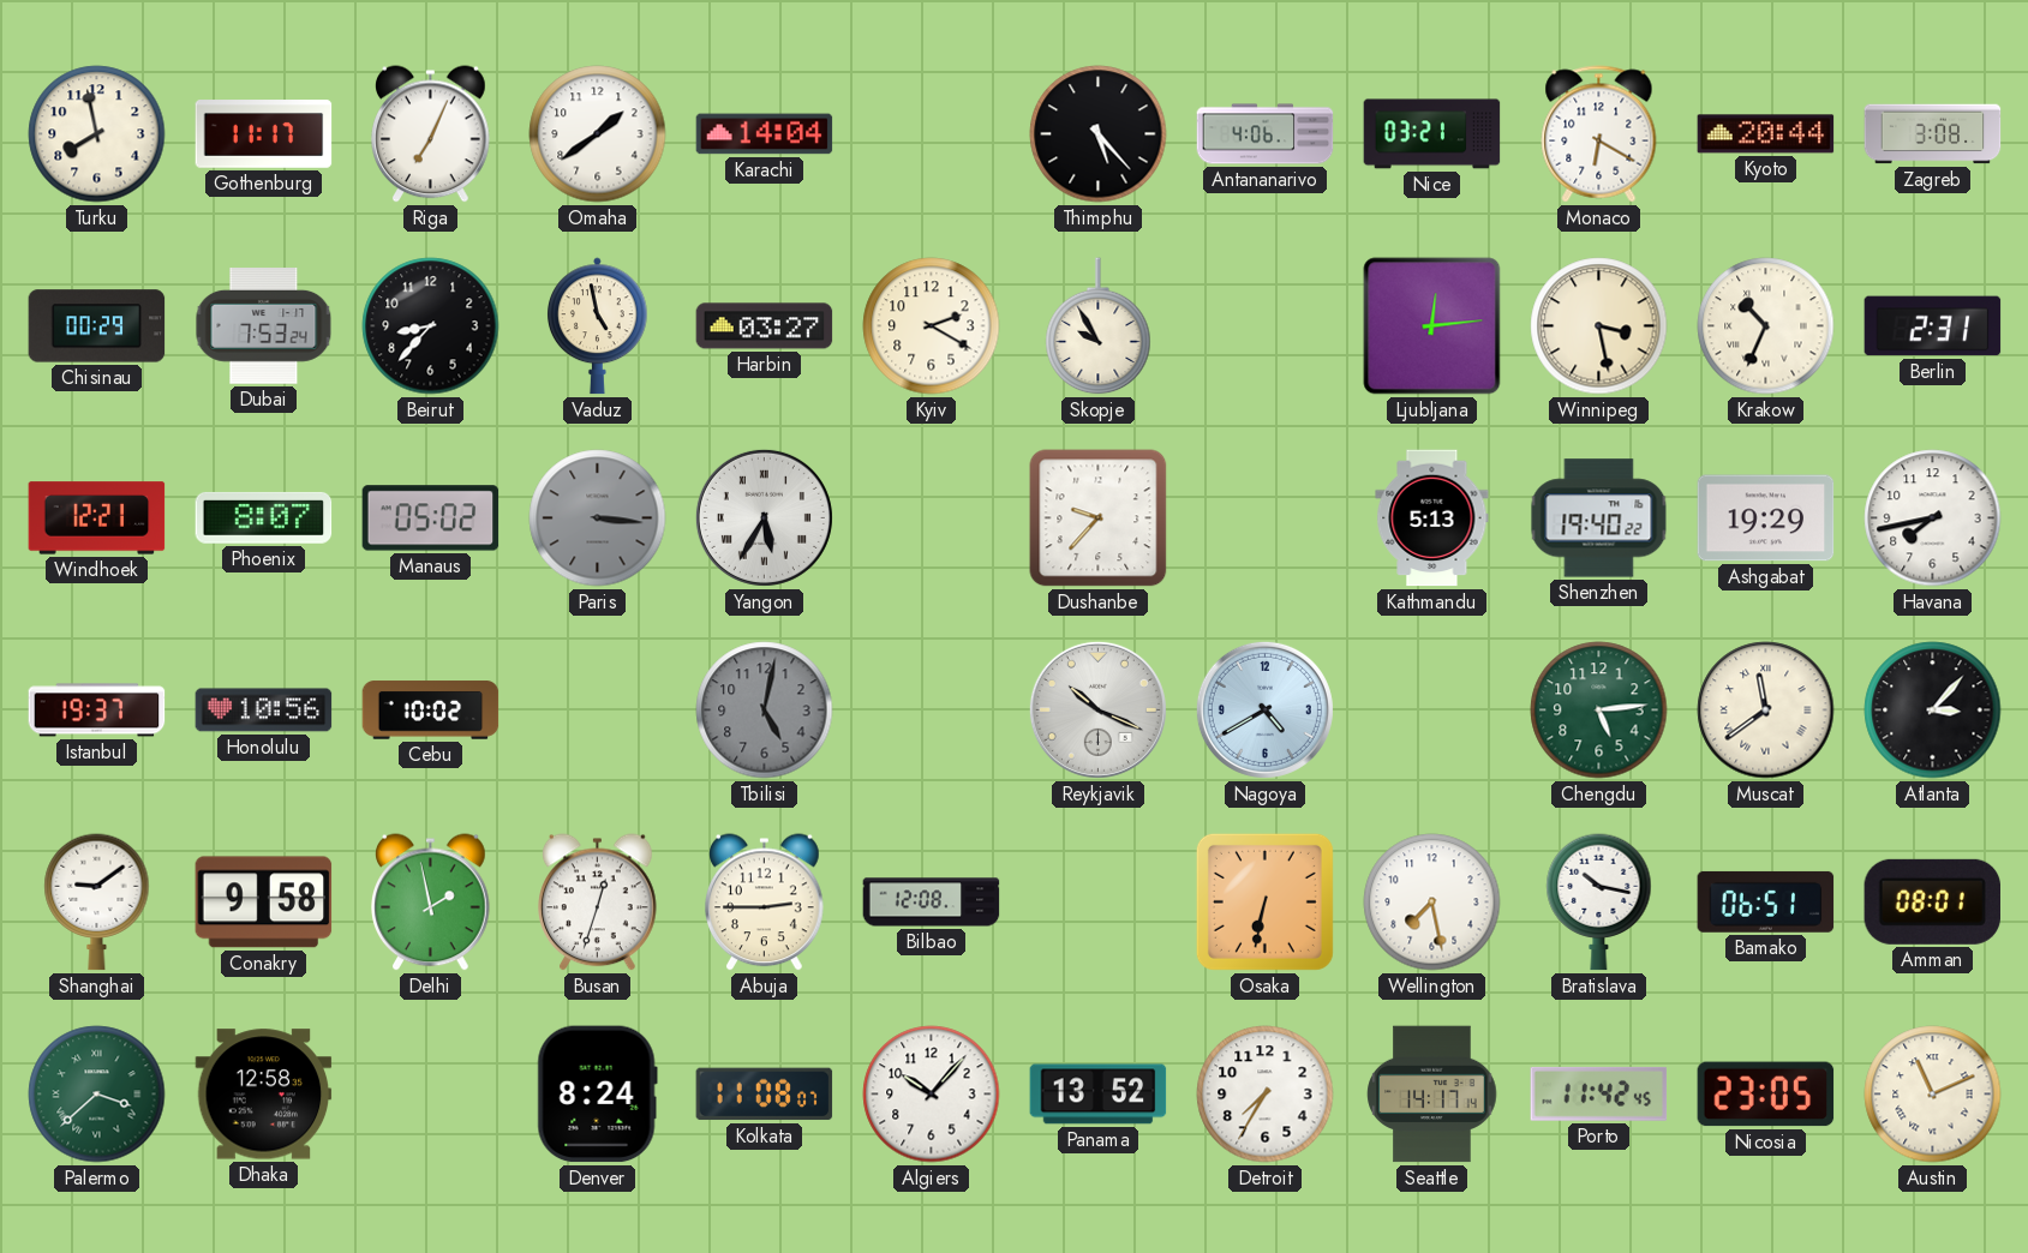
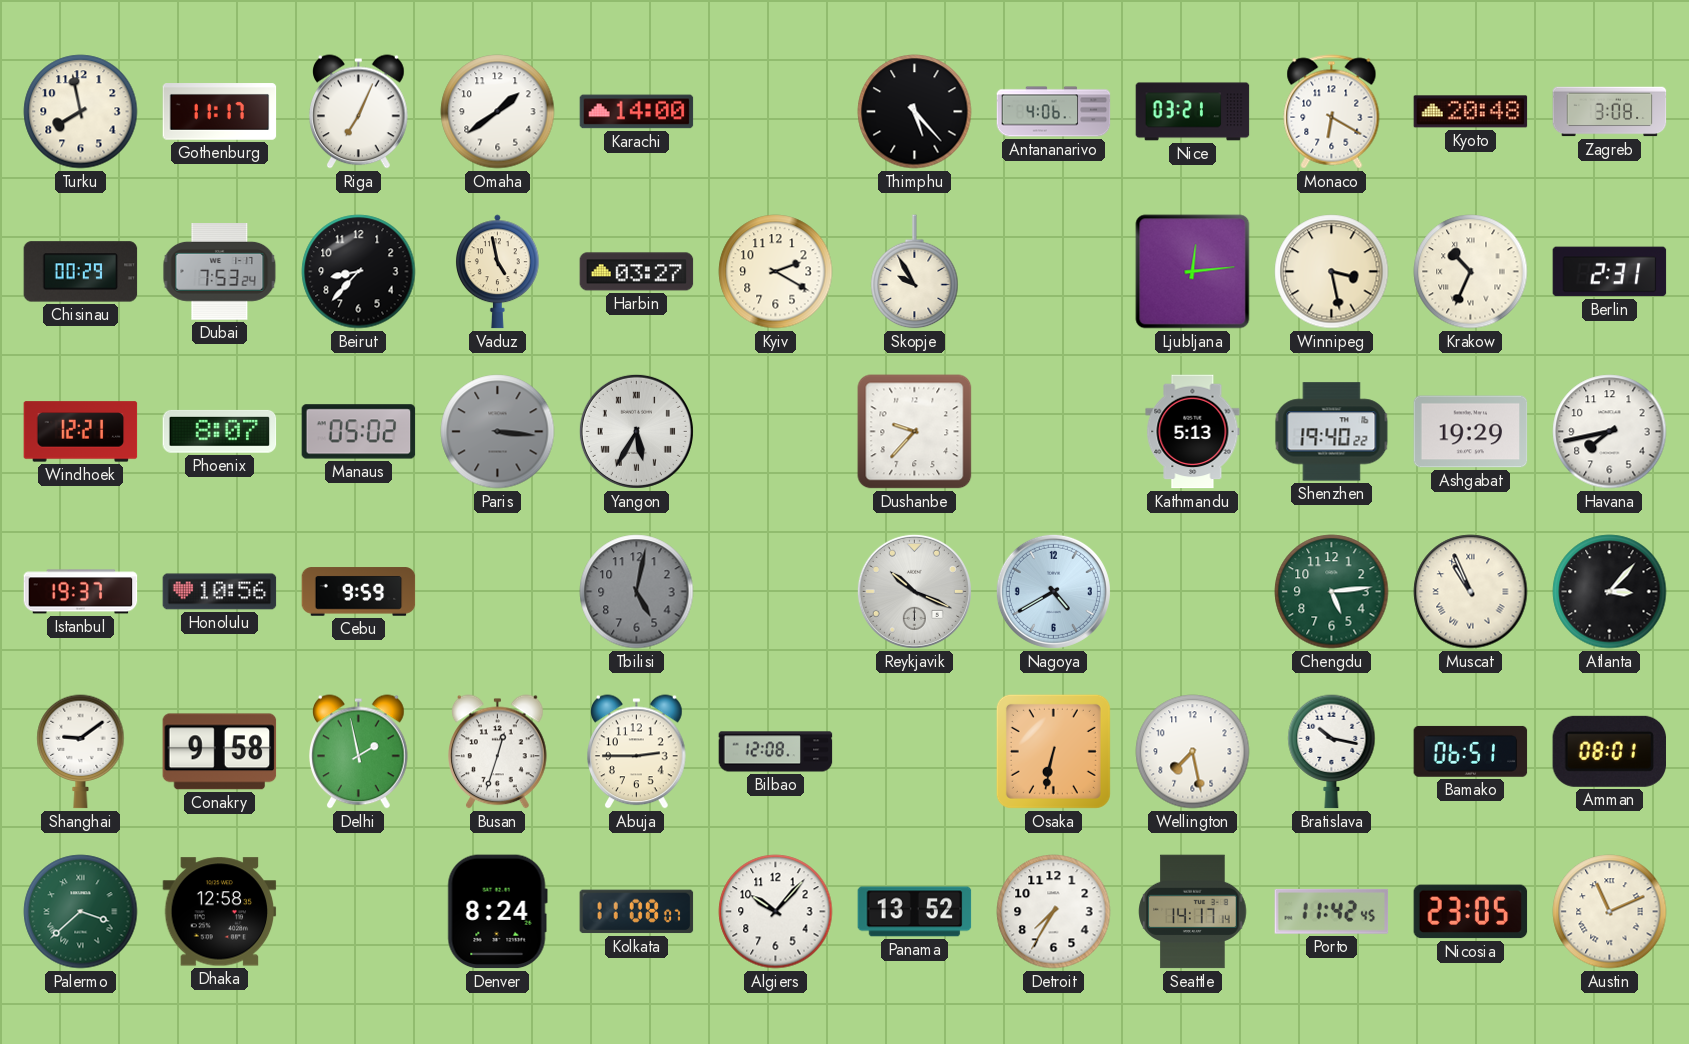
Karachi: 14:04 -> 14:00 (637, 112)
Kyoto: 20:44 -> 20:48 (1471, 112)
Cebu: 10:02 -> 9:59 (359, 592)
Muscat: 11:39 -> 10:56 (1471, 592)
